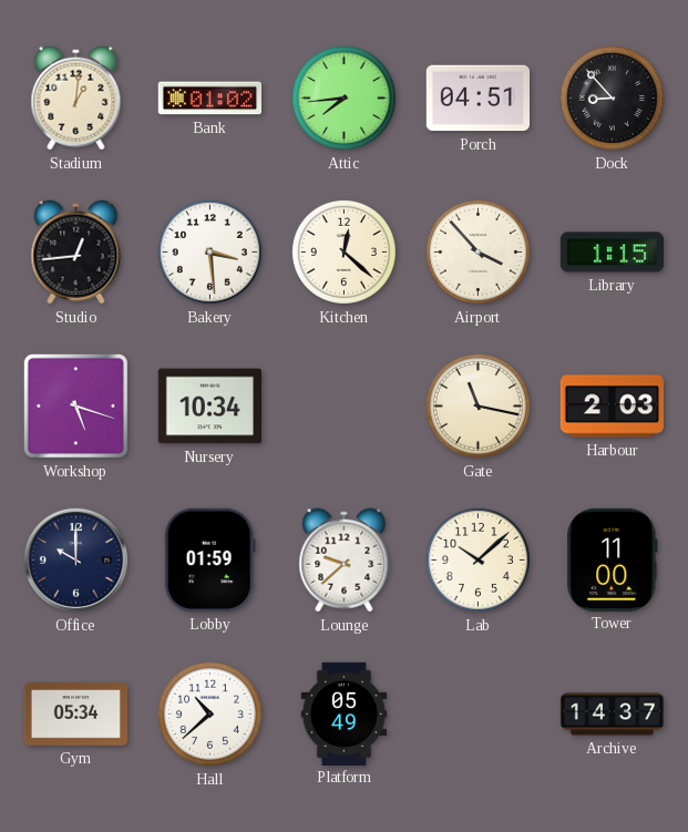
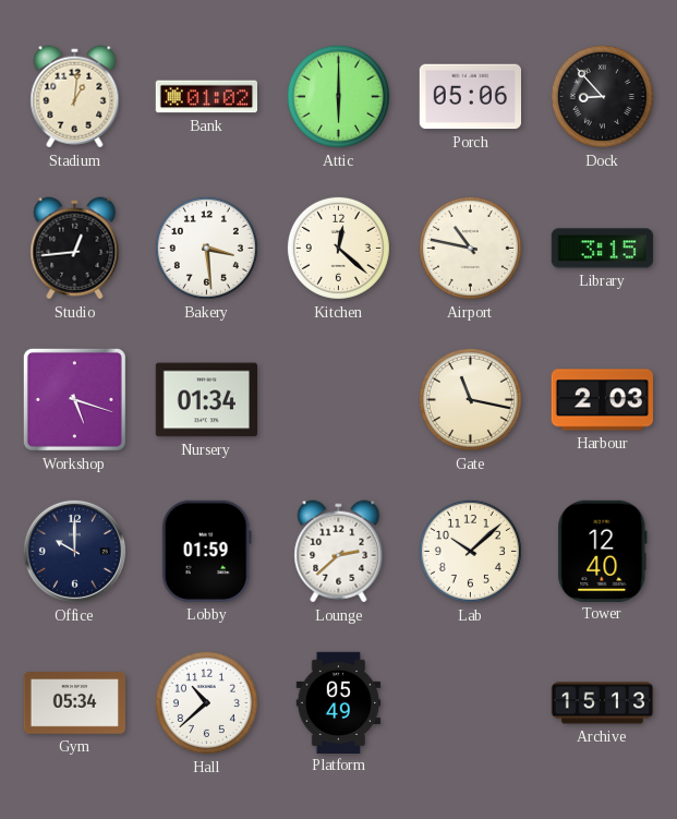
Attic: 7:44 -> 6:00 (338, 96)
Porch: 04:51 -> 05:06 (470, 97)
Airport: 3:53 -> 10:47 (470, 248)
Library: 1:15 -> 3:15 (602, 249)
Nursery: 10:34 -> 01:34 (206, 400)
Lounge: 9:38 -> 2:38 (339, 552)
Tower: 11:00 -> 12:40 (603, 551)
Archive: 14:37 -> 15:13 (603, 703)
